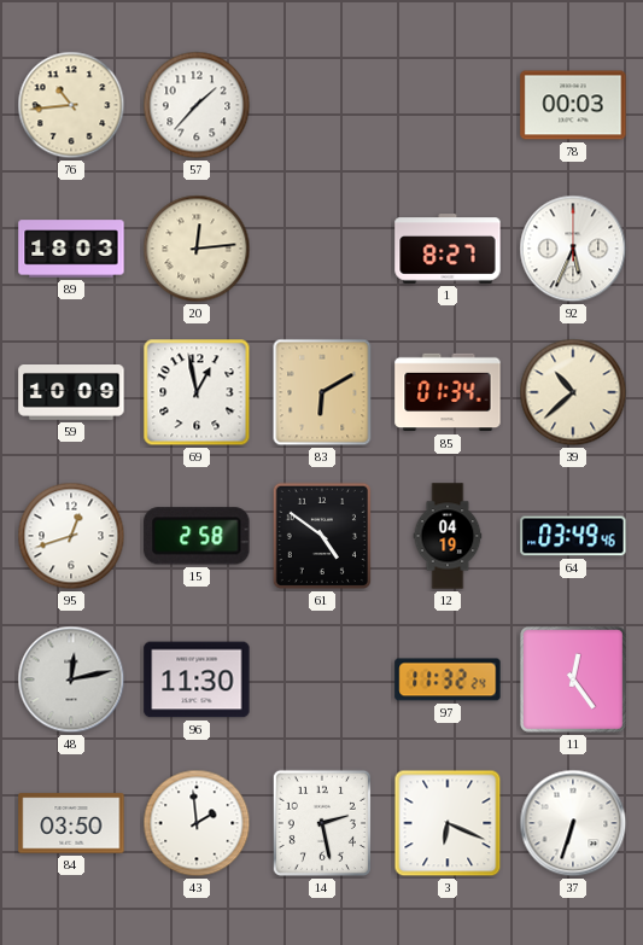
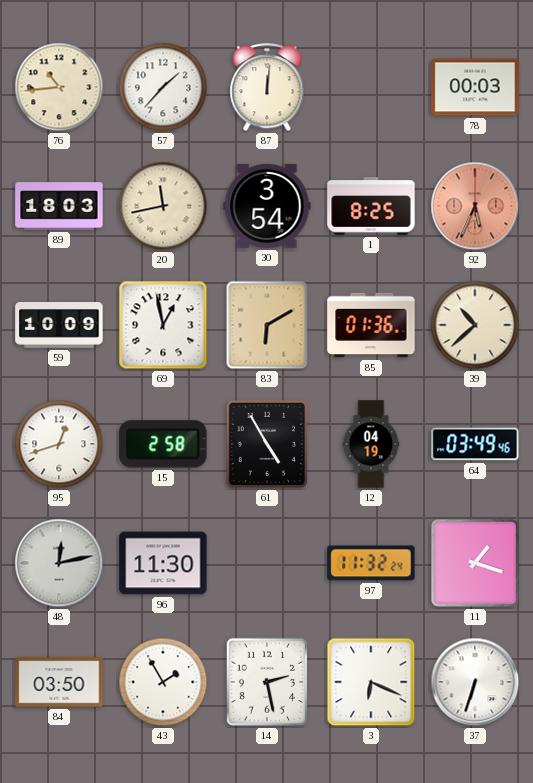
87: none -> 12:01 (267, 88)
20: 12:14 -> 11:43 (163, 206)
30: none -> 3:54 (267, 206)
1: 8:27 -> 8:25 (371, 206)
92 dial: white -> salmon (475, 206)
85: 01:34 -> 01:36 (371, 325)
61: 4:51 -> 4:55 (267, 444)
11: 12:24 -> 1:18 (475, 563)
43: 1:59 -> 1:55 (163, 682)
